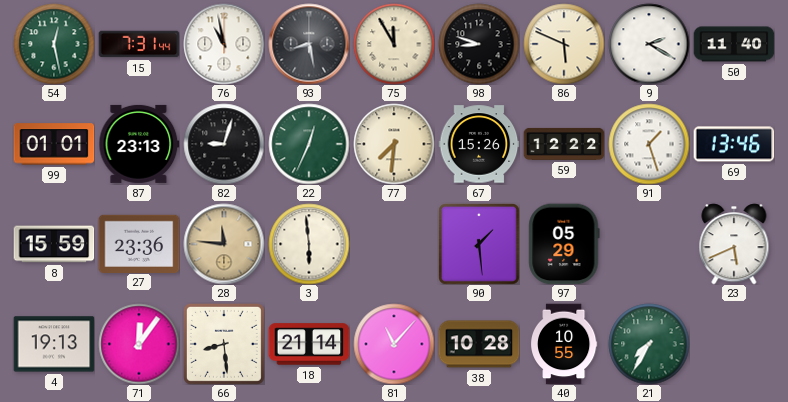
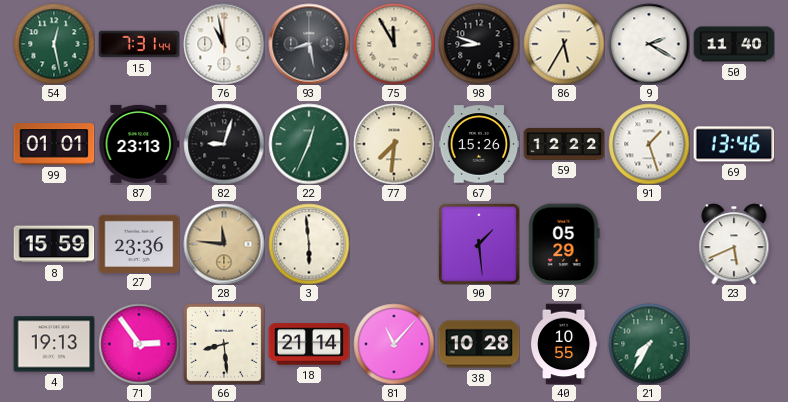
86: 5:49 -> 5:35 (564, 44)
71: 12:06 -> 2:54 (139, 344)
